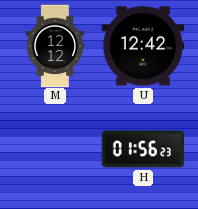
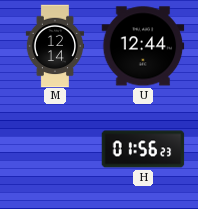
M: 12:12 -> 12:14 (55, 46)
U: 12:42 -> 12:44 (143, 46)
